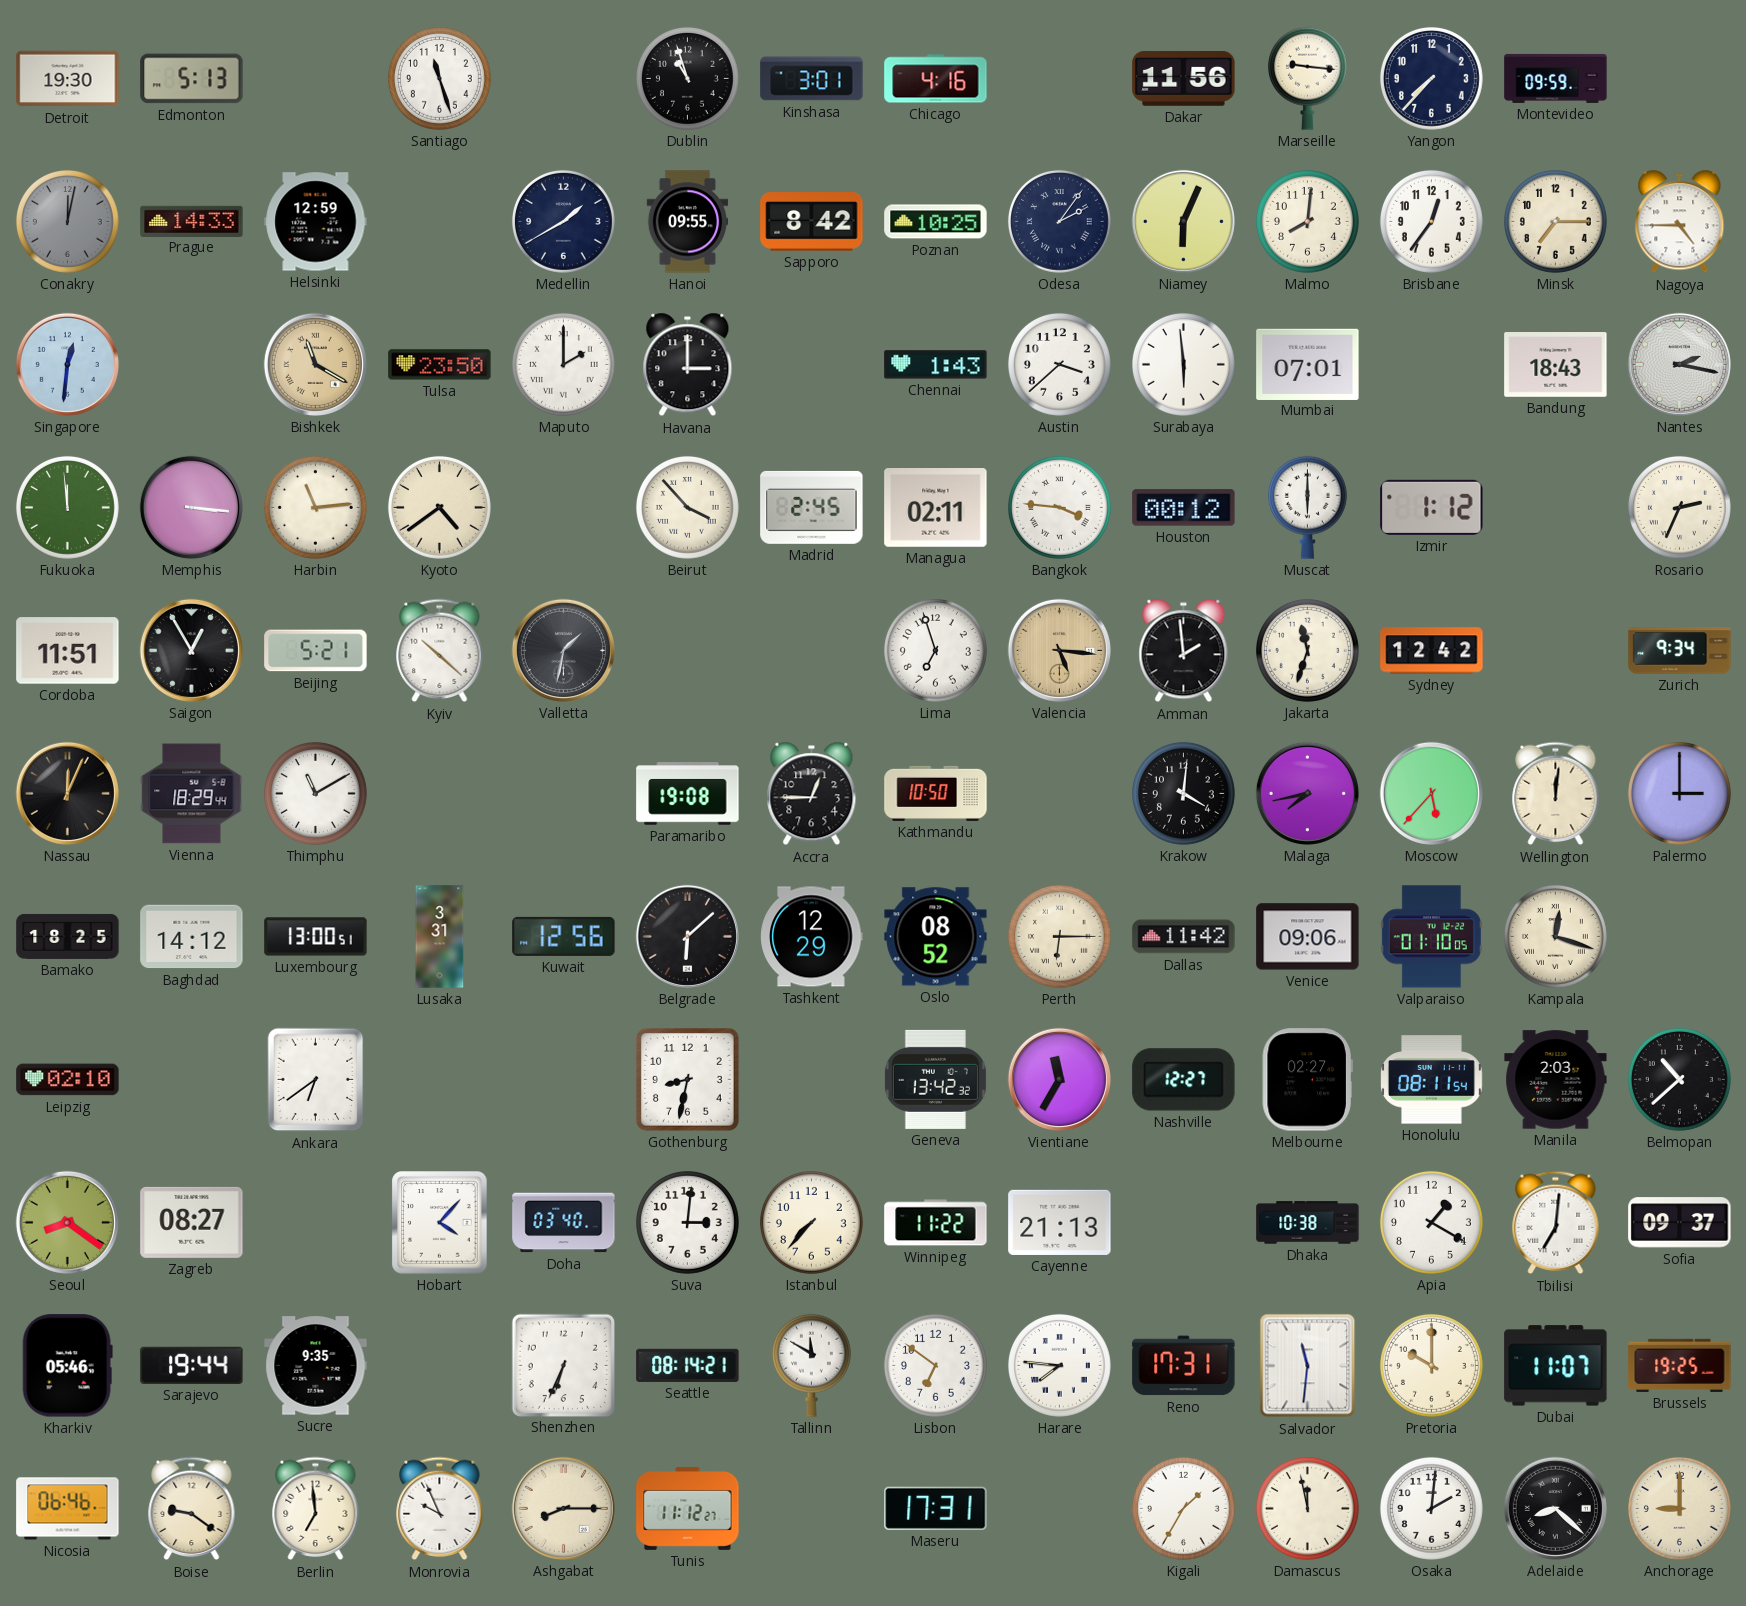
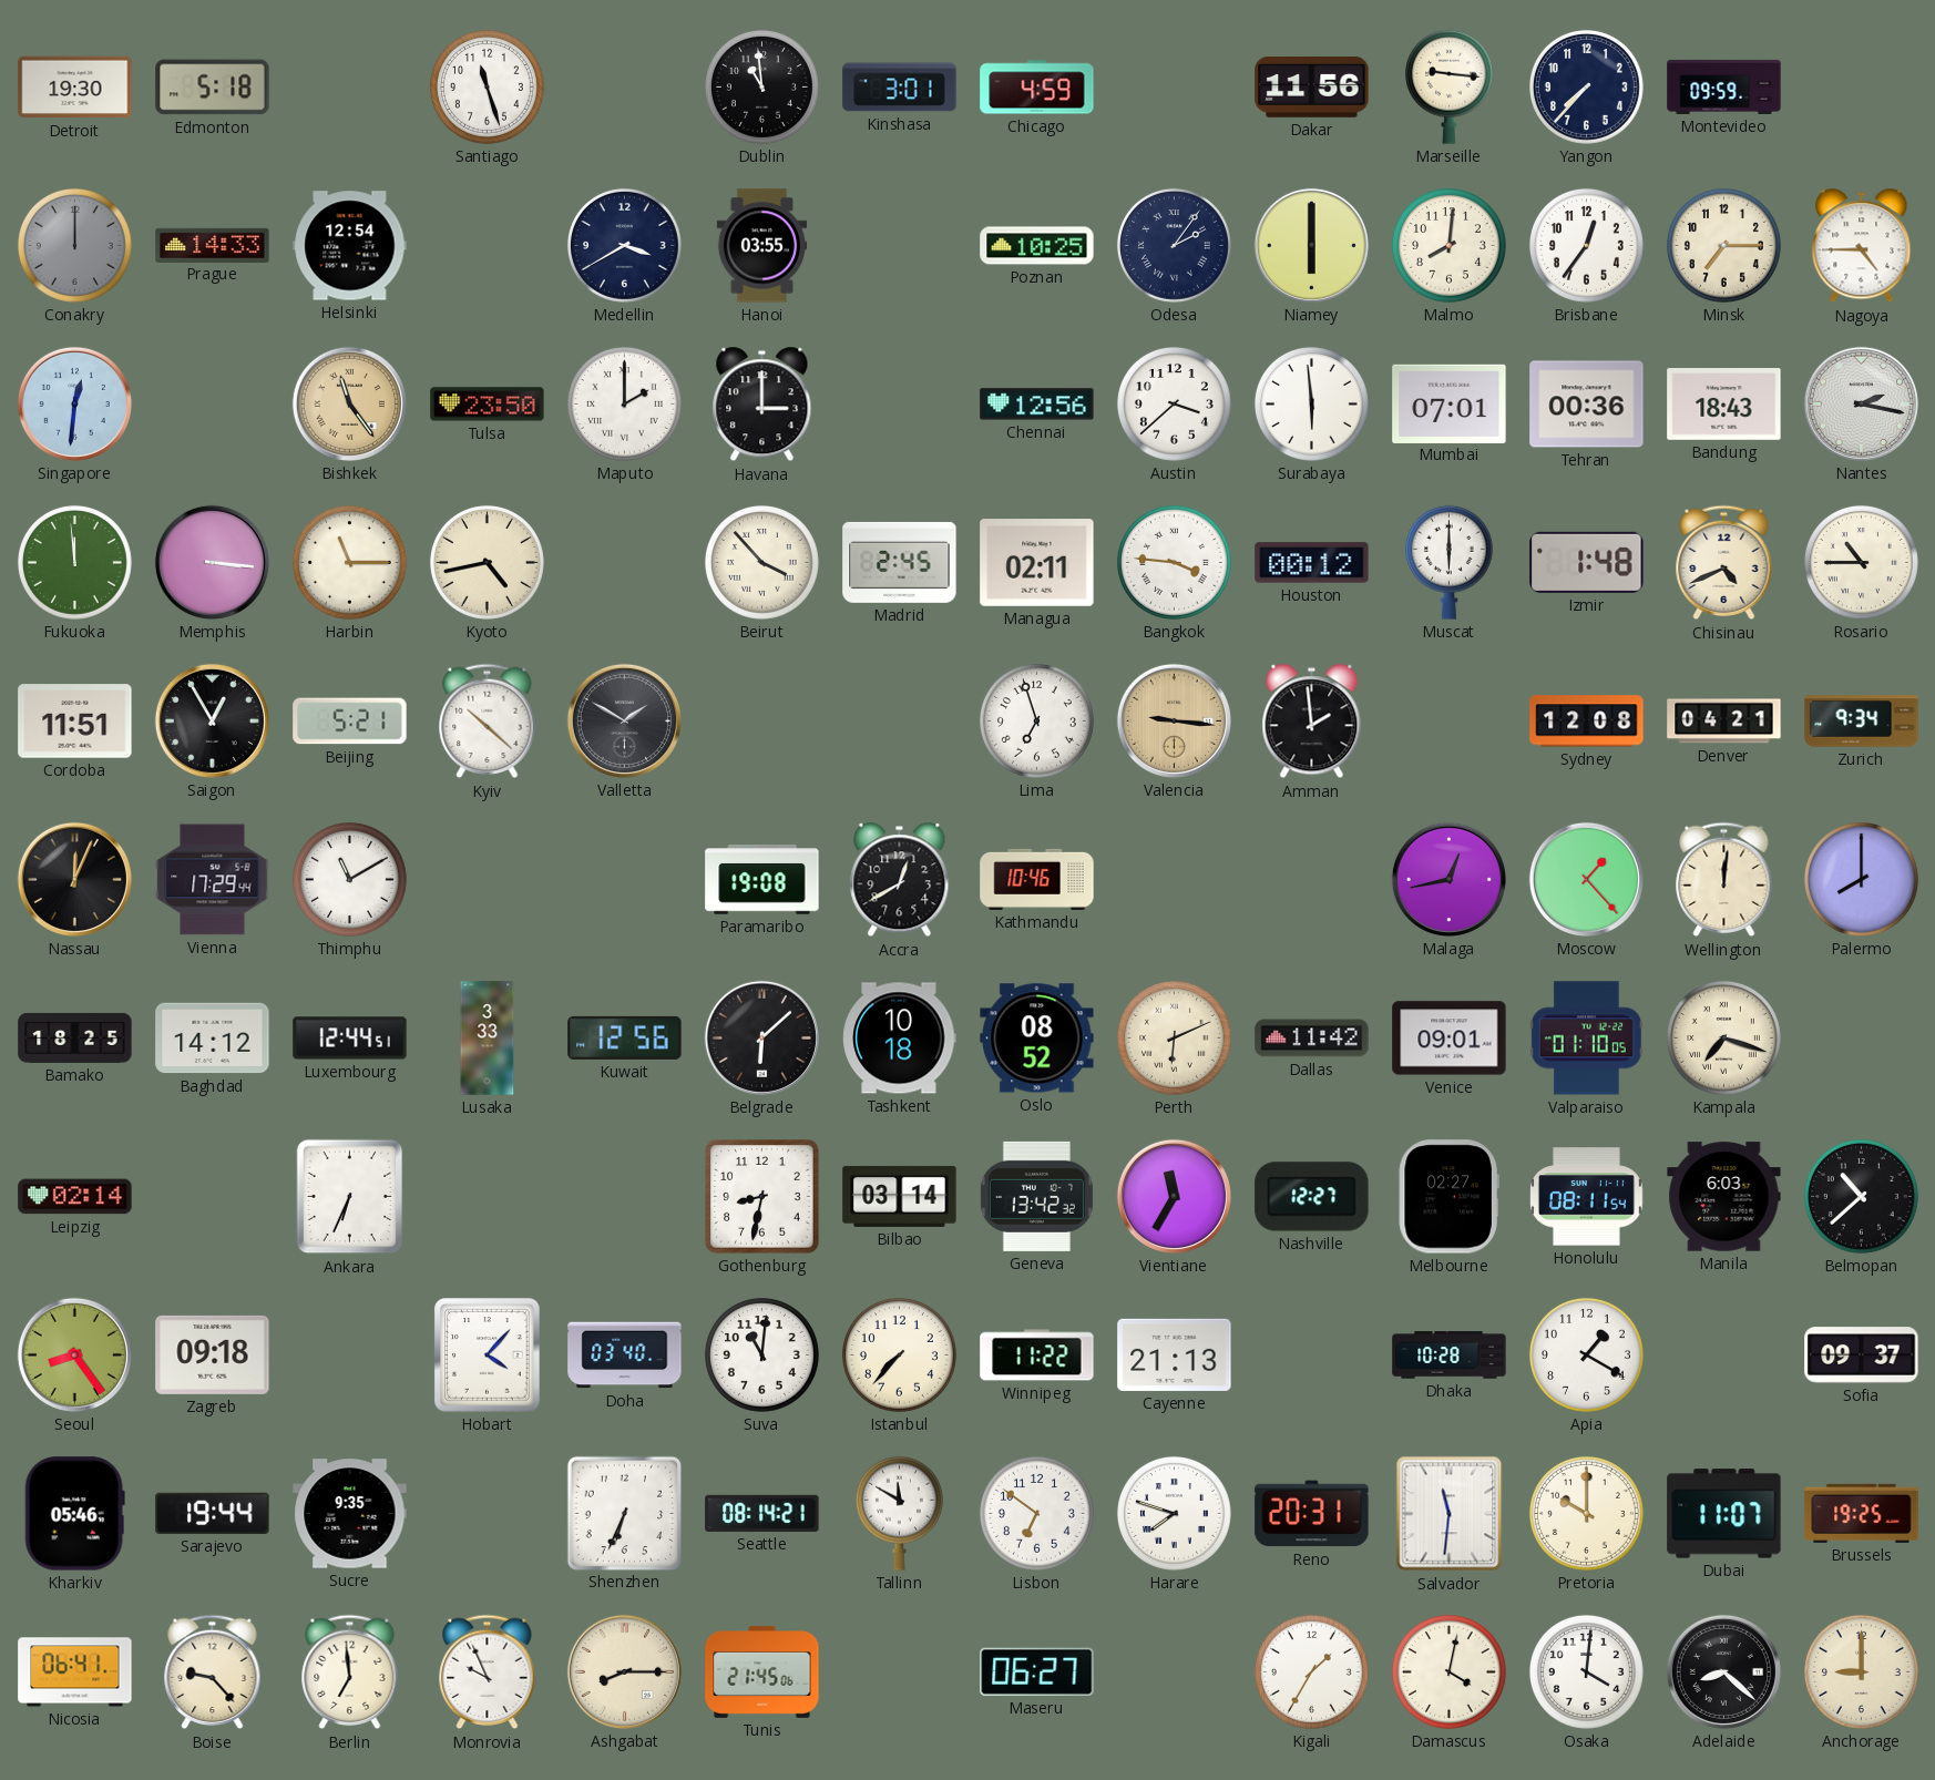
Edmonton: 5:13 -> 5:18 (213, 88)
Dublin: 10:57 -> 10:59 (761, 86)
Chicago: 4:16 -> 4:59 (1037, 88)
Conakry: 12:02 -> 12:00 (74, 245)
Helsinki: 12:59 -> 12:54 (350, 246)
Medellin: 1:40 -> 3:40 (624, 245)
Hanoi: 09:55 -> 03:55 (762, 246)
Sapporo: 8:42 -> none (812, 222)
Niamey: 6:04 -> 6:00 (1311, 245)
Bishkek: 11:20 -> 11:24 (349, 403)
Chennai: 1:43 -> 12:56 (1037, 405)
Tehran: none -> 00:36 (1587, 405)
Harbin: 11:14 -> 11:15 (349, 562)
Kyoto: 4:39 -> 4:43 (487, 562)
Izmir: 1:12 -> 1:48 (1587, 562)
Chisinau: none -> 4:41 (1724, 563)
Rosario: 2:34 -> 10:45 (1861, 562)
Valletta: 1:32 -> 1:50 (624, 720)
Valencia: 5:16 -> 9:16 (1174, 720)
Jakarta: 11:33 -> none (1307, 650)
Sydney: 12:42 -> 12:08 (1587, 722)
Denver: none -> 04:21 (1724, 722)
Vienna: 18:29 -> 17:29 (213, 880)
Accra: 12:45 -> 12:40 (900, 880)
Kathmandu: 10:50 -> 10:46 (1037, 879)
Krakow: 4:01 -> none (1183, 793)
Malaga: 7:43 -> 12:43 (1448, 879)
Moscow: 5:37 -> 1:23 (1586, 879)
Palermo: 3:00 -> 8:00 (1861, 879)
Luxembourg: 13:00 -> 12:44 (350, 1039)
Lusaka: 3:31 -> 3:33 (488, 1039)
Tashkent: 12:29 -> 10:18 (900, 1039)
Perth: 6:15 -> 6:11 (1174, 1037)
Venice: 09:06 -> 09:01 (1450, 1039)
Kampala: 12:18 -> 7:18 (1723, 1037)
Leipzig: 02:10 -> 02:14 (75, 1197)
Ankara: 6:39 -> 6:34 (350, 1197)
Bilbao: none -> 03:14 (900, 1196)
Manila: 2:03 -> 6:03 (1724, 1197)
Seoul: 8:21 -> 8:24 (74, 1354)
Zagreb: 08:27 -> 09:18 (213, 1354)
Suva: 3:01 -> 11:01 (761, 1354)
Dhaka: 10:38 -> 10:28 (1450, 1356)
Tbilisi: 7:01 -> none (1556, 1223)
Harare: 7:46 -> 7:48 (1174, 1513)
Reno: 17:31 -> 20:31 (1312, 1514)
Nicosia: 06:46 -> 06:41 (75, 1672)
Boise: 9:21 -> 9:23 (213, 1672)
Tunis: 11:12 -> 21:45 (762, 1671)
Maseru: 17:31 -> 06:27 (1037, 1671)
Damascus: 11:58 -> 4:02 (1448, 1671)
Osaka: 2:01 -> 4:01 (1586, 1671)
